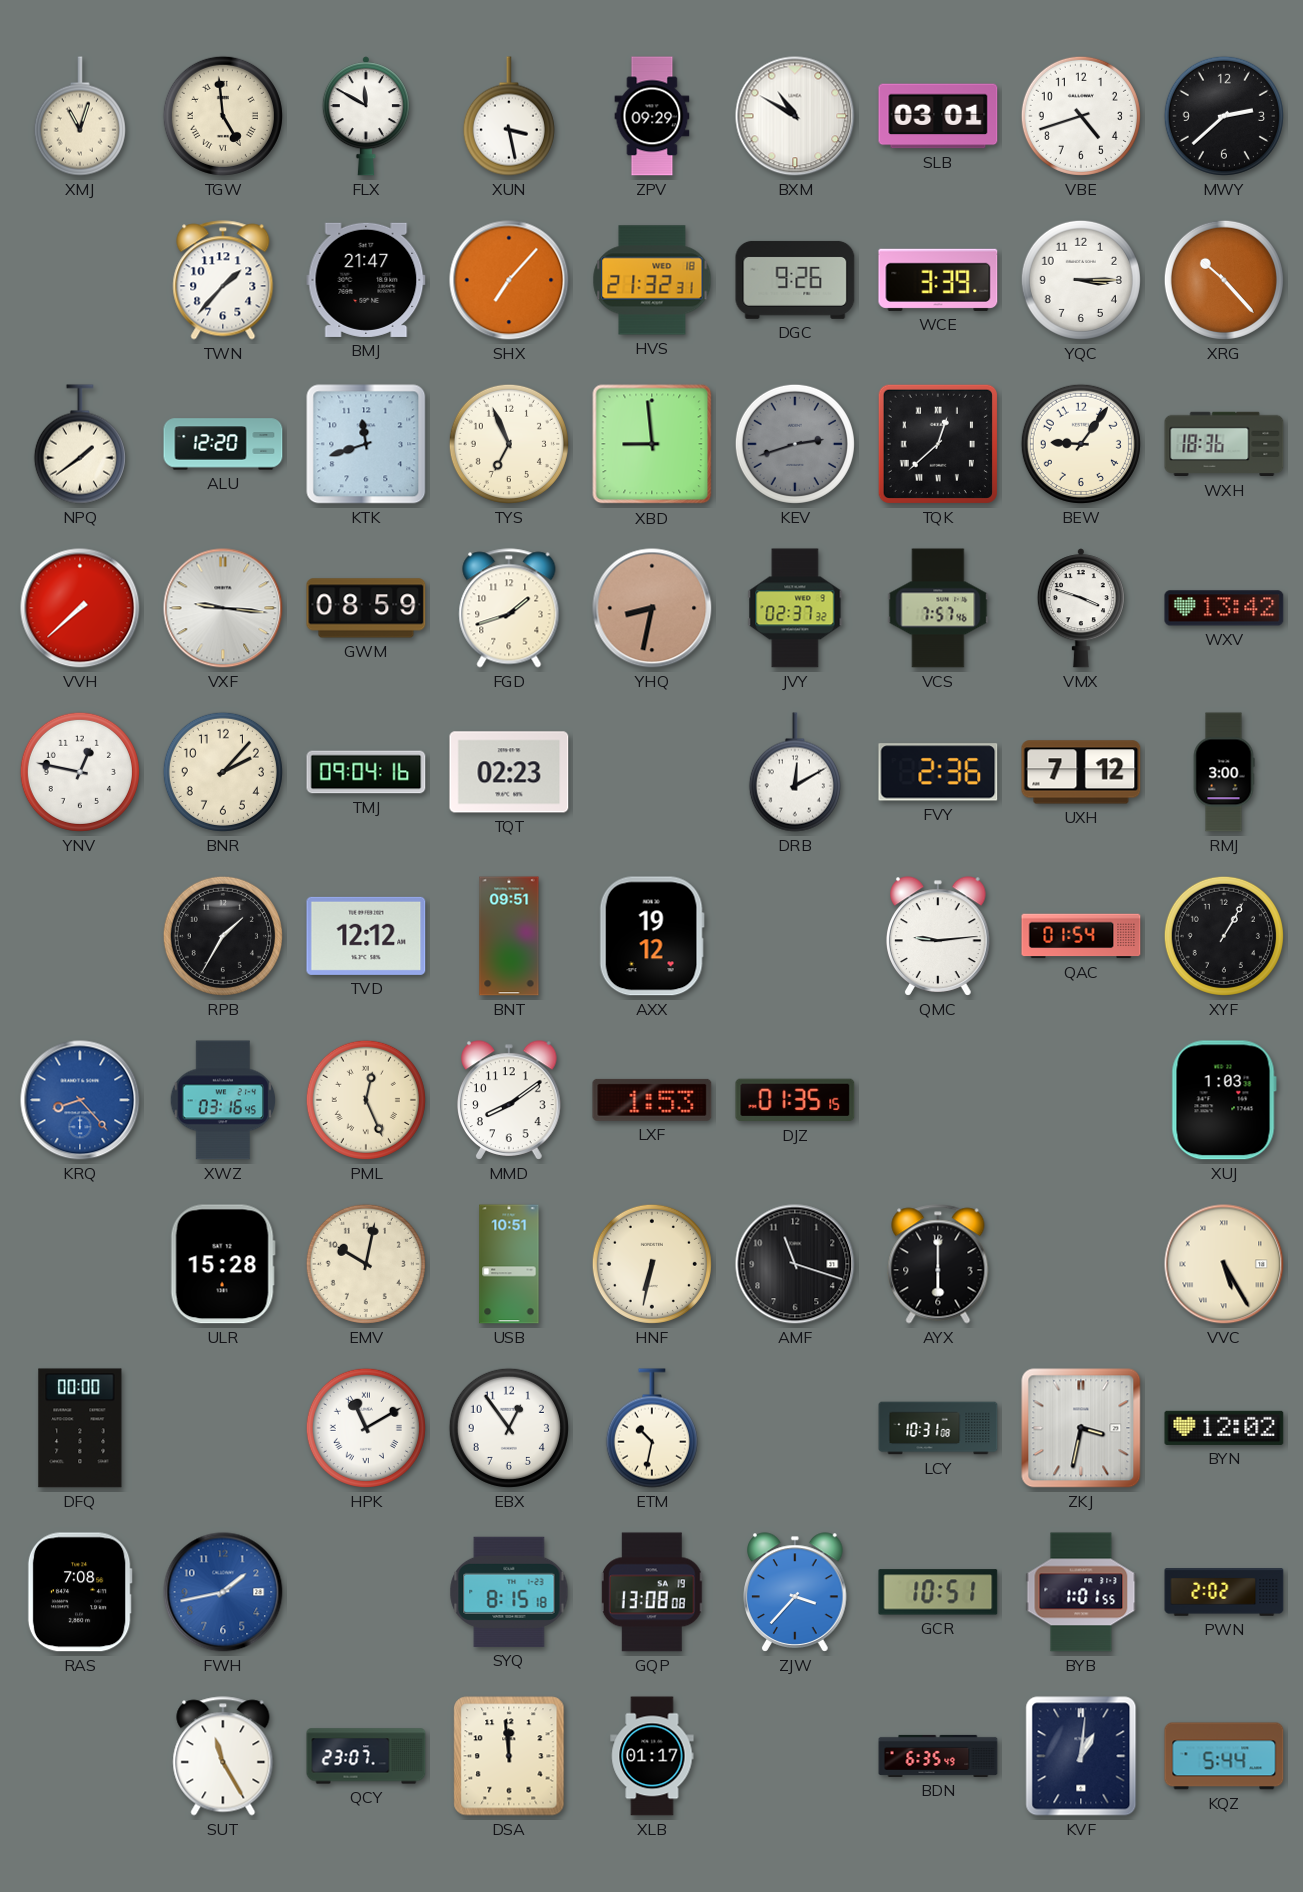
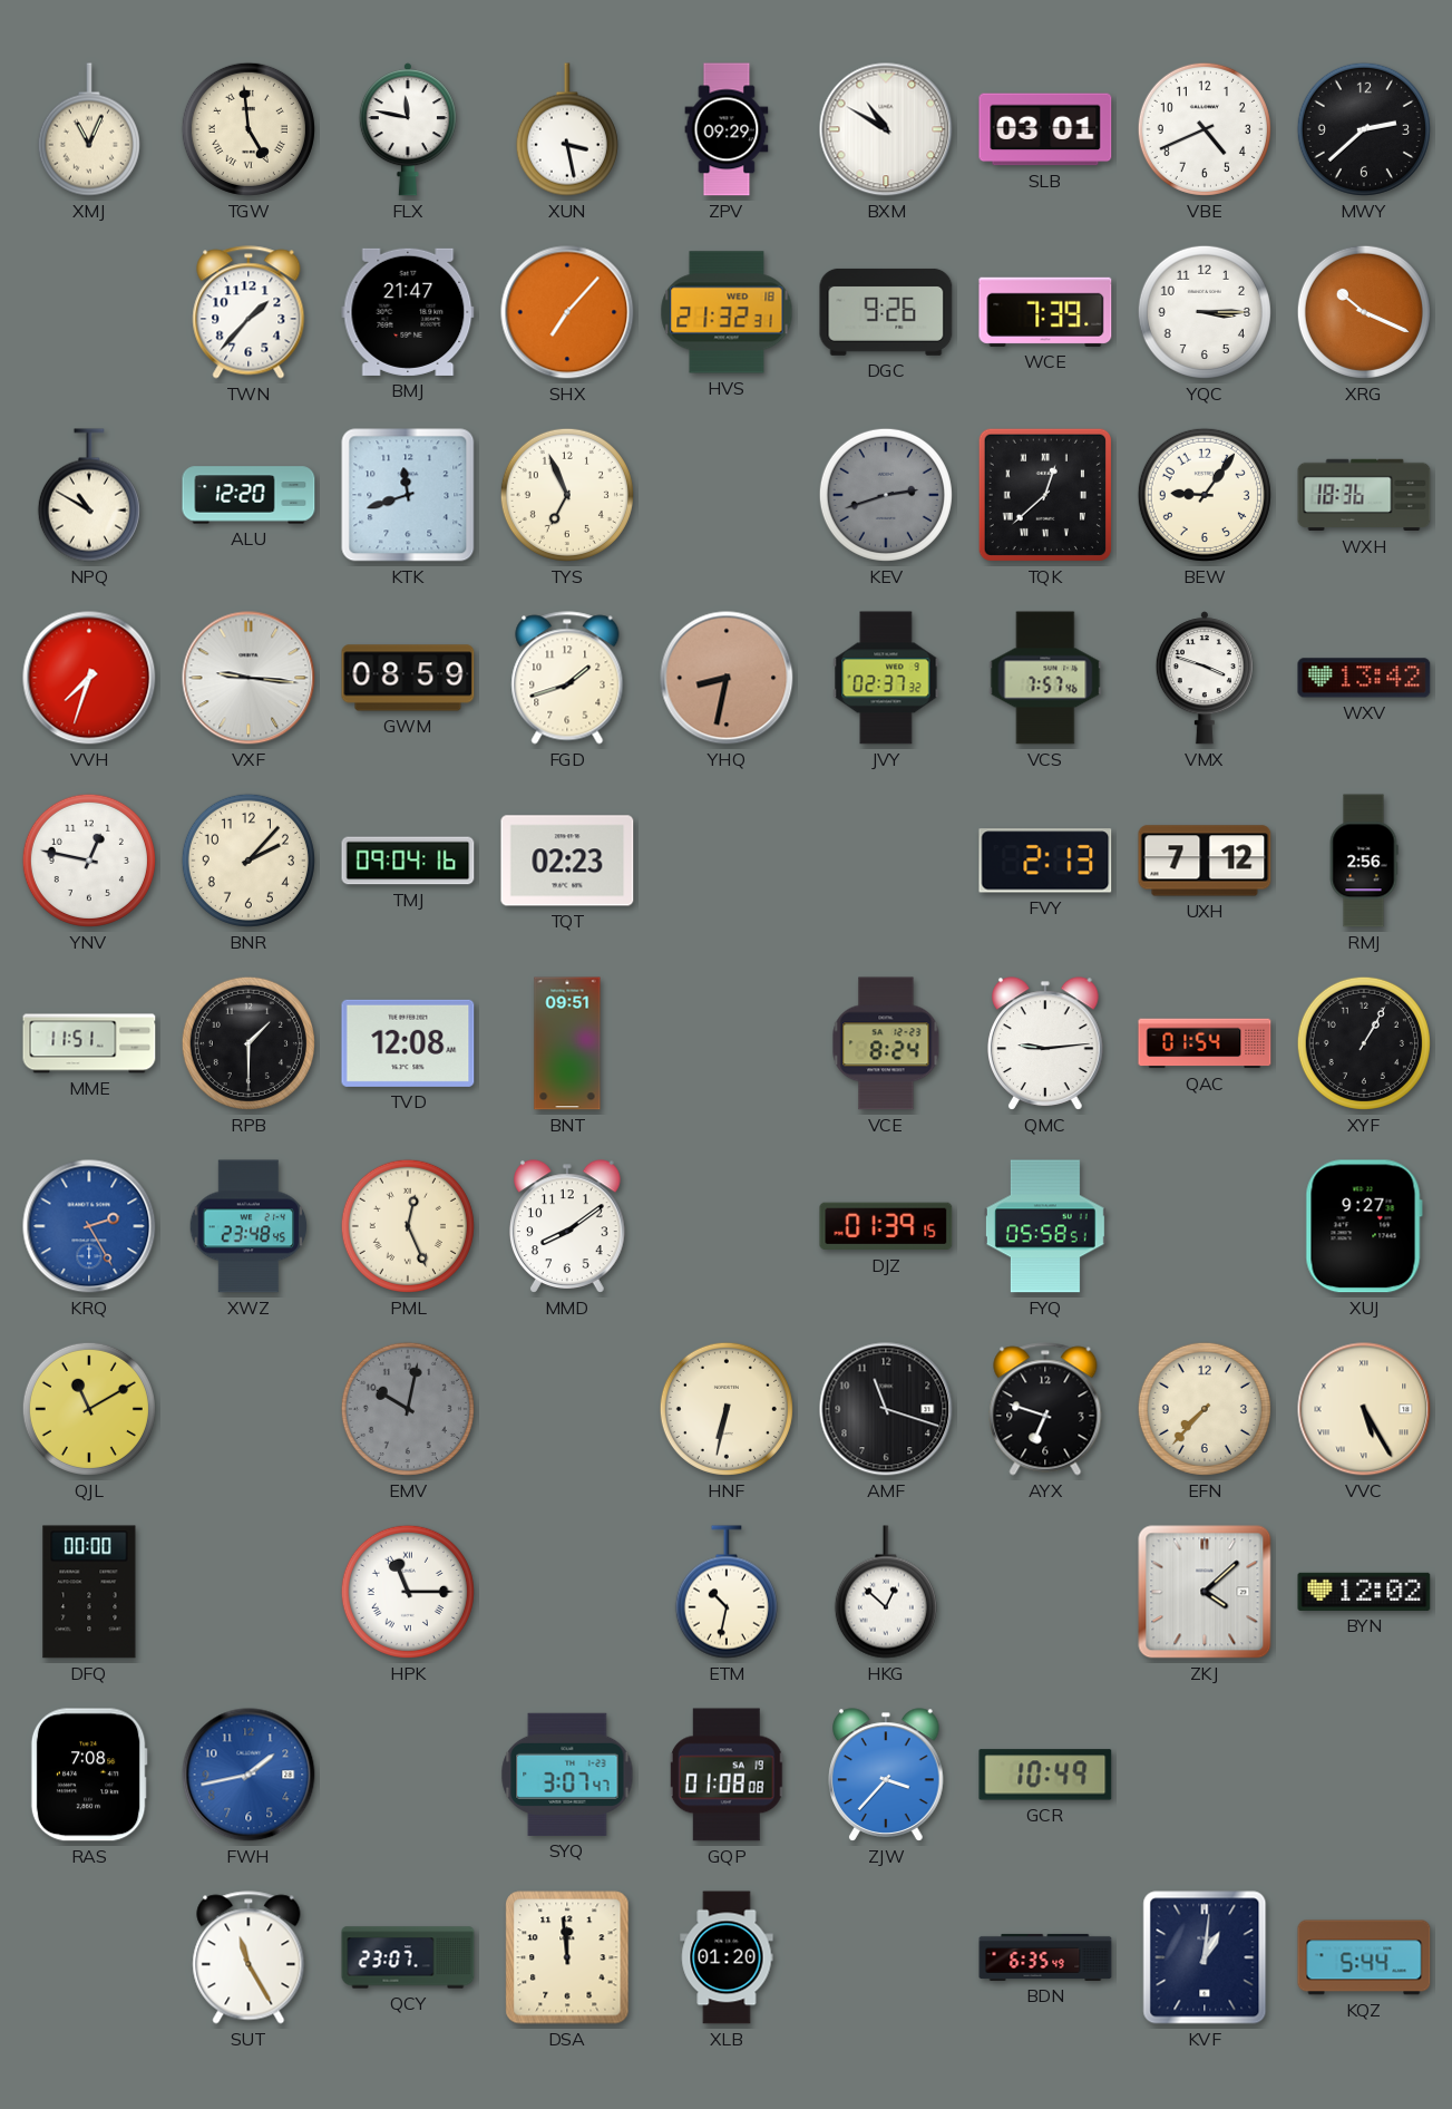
XMJ: 11:03 -> 11:04 (89, 129)
FLX: 11:50 -> 11:47 (408, 129)
VBE: 4:42 -> 4:41 (1205, 129)
WCE: 3:39 -> 7:39 (1045, 312)
XRG: 10:23 -> 10:19 (1364, 312)
NPQ: 1:39 -> 10:50 (89, 495)
XBD: 8:59 -> none (652, 444)
VVH: 7:38 -> 7:33 (89, 678)
DRB: 12:10 -> none (795, 772)
FVY: 2:36 -> 2:13 (1045, 861)
RMJ: 3:00 -> 2:56 (1364, 861)
MME: none -> 11:51 (89, 1043)
RPB: 1:35 -> 1:30 (249, 1043)
TVD: 12:12 -> 12:08 (408, 1043)
AXX: 19:12 -> none (652, 936)
VCE: none -> 8:24 (886, 1043)
KRQ: 8:23 -> 2:25 (89, 1226)
XWZ: 03:16 -> 23:48 (249, 1226)
LXF: 1:53 -> none (652, 1100)
DJZ: 01:35 -> 01:39 (886, 1226)
FYQ: none -> 05:58 (1045, 1226)
XUJ: 1:03 -> 9:27 (1364, 1226)
QJL: none -> 11:10 (89, 1409)
ULR: 15:28 -> none (223, 1264)
EMV dial: cream -> grey (408, 1409)
USB: 10:51 -> none (509, 1264)
AYX: 6:00 -> 6:48 (1045, 1409)
EFN: none -> 7:37 (1205, 1409)
HPK: 11:10 -> 11:15 (408, 1592)
EBX: 12:54 -> none (509, 1428)
HKG: none -> 12:52 (886, 1592)
LCY: 10:31 -> none (938, 1428)
ZKJ: 3:32 -> 4:08 (1205, 1592)
SYQ: 8:15 -> 3:07 (567, 1775)
GQP: 13:08 -> 01:08 (727, 1775)
GCR: 10:51 -> 10:49 (1045, 1775)
BYB: 1:01 -> none (1081, 1592)
PWN: 2:02 -> none (1224, 1592)
XLB: 01:17 -> 01:20 (727, 1957)
